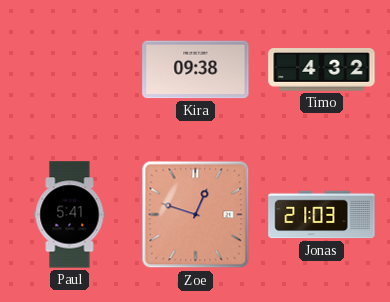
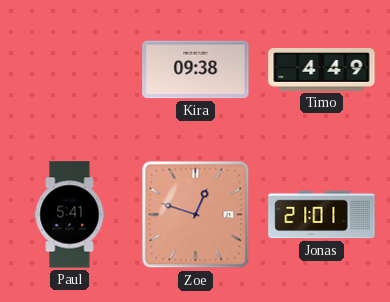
Timo: 4:32 -> 4:49 (322, 70)
Jonas: 21:03 -> 21:01 (322, 215)
